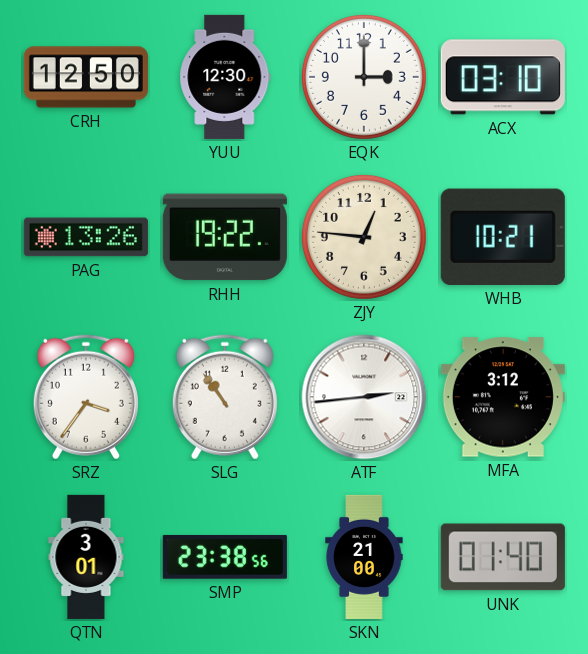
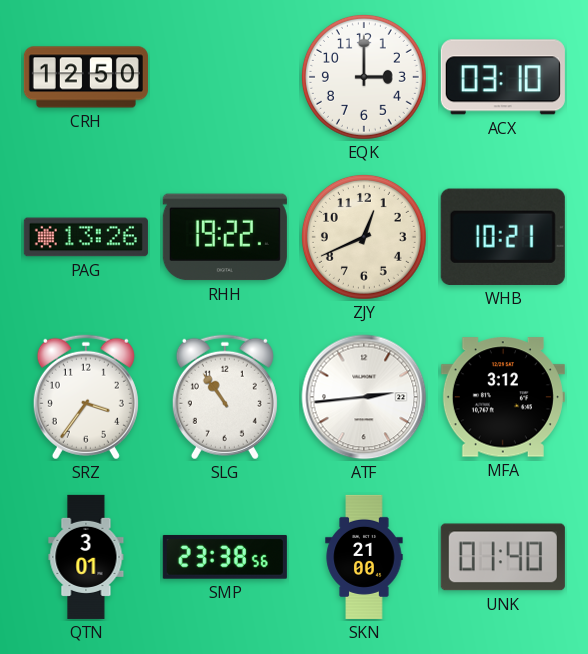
YUU: 12:30 -> none (225, 77)
ZJY: 12:46 -> 12:41 (364, 237)
